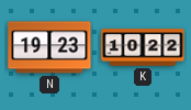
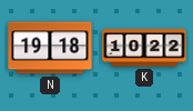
N: 19:23 -> 19:18 (50, 48)
